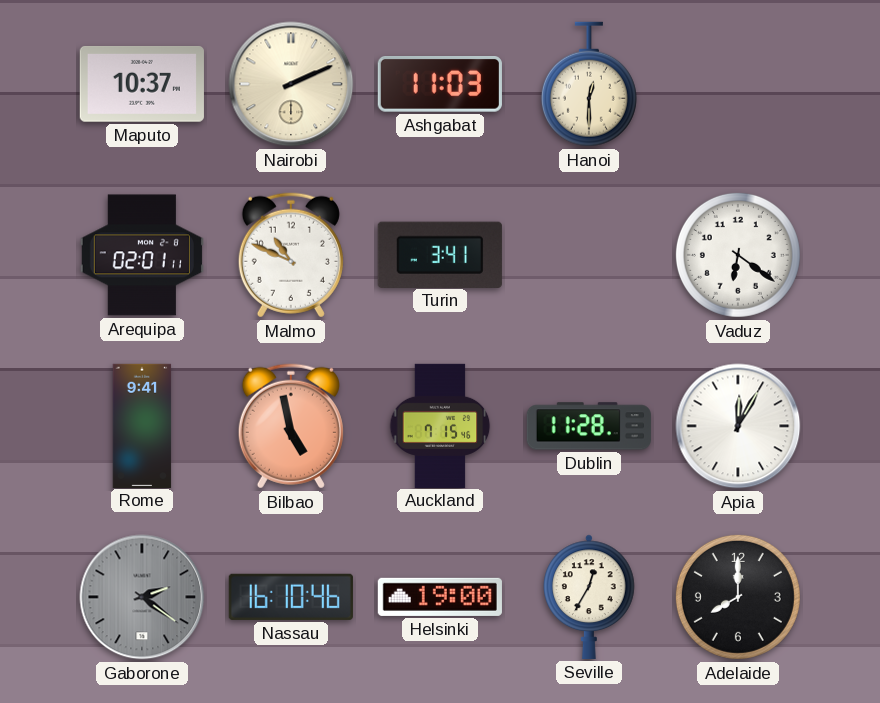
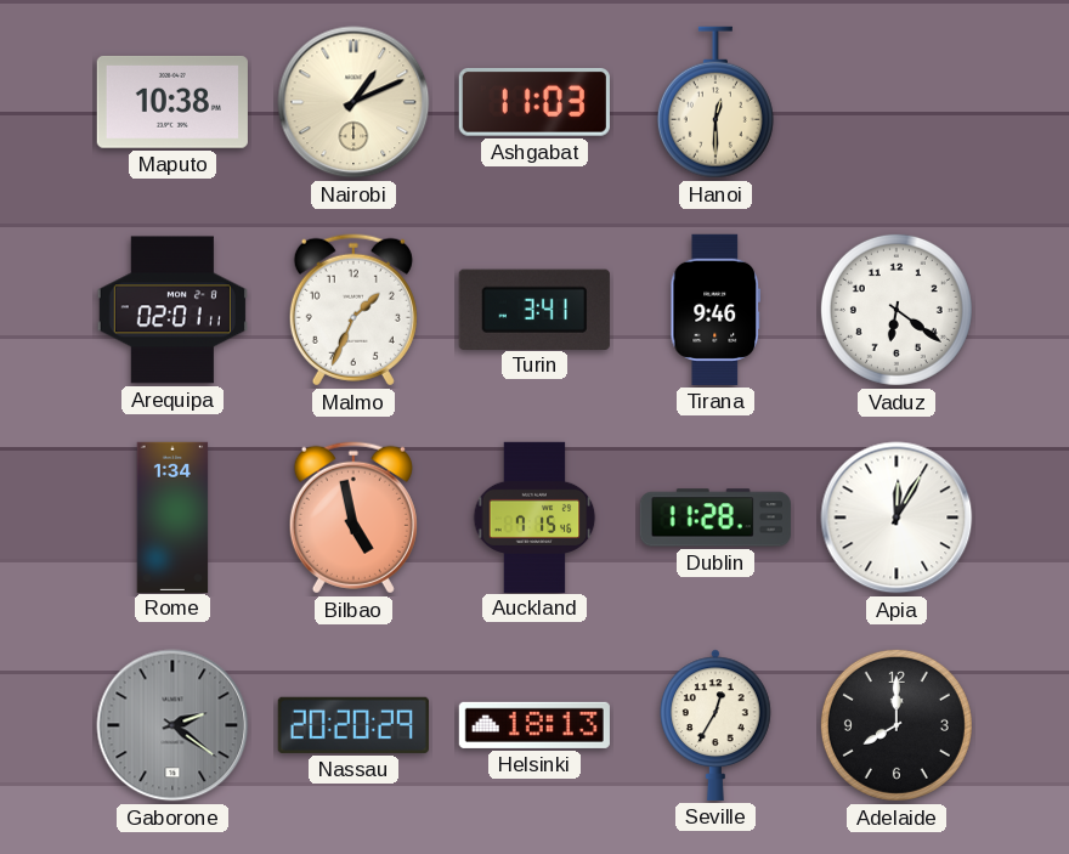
Maputo: 10:37 -> 10:38 (172, 102)
Nairobi: 2:11 -> 1:11 (353, 102)
Malmo: 10:49 -> 1:34 (353, 310)
Tirana: none -> 9:46 (714, 310)
Rome: 9:41 -> 1:34 (172, 516)
Nassau: 16:10 -> 20:20 (353, 725)
Helsinki: 19:00 -> 18:13 (534, 725)
